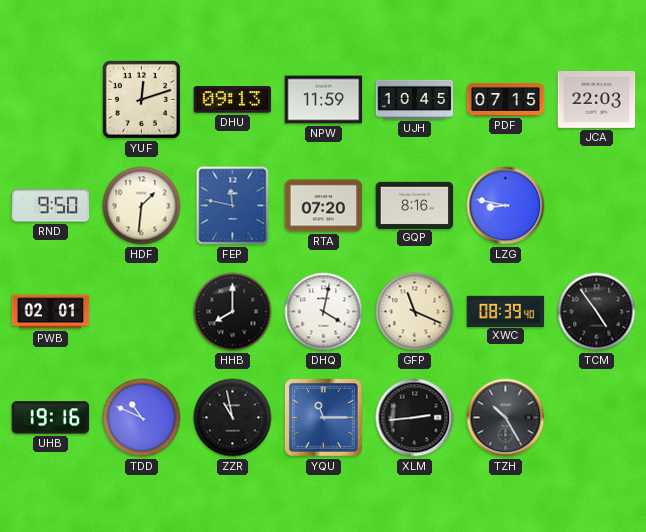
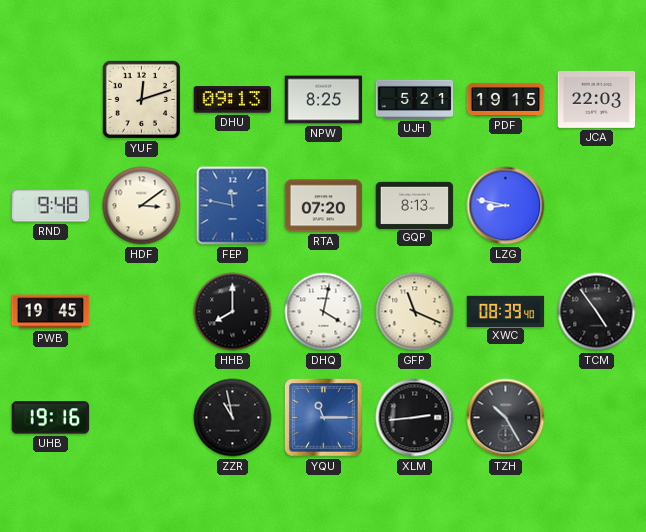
NPW: 11:59 -> 8:25 (324, 100)
UJH: 10:45 -> 5:21 (415, 99)
PDF: 07:15 -> 19:15 (506, 99)
RND: 9:50 -> 9:48 (51, 206)
HDF: 1:31 -> 3:09 (142, 206)
GQP: 8:16 -> 8:13 (415, 205)
PWB: 02:01 -> 19:45 (51, 312)
TDD: 10:49 -> none (142, 418)
